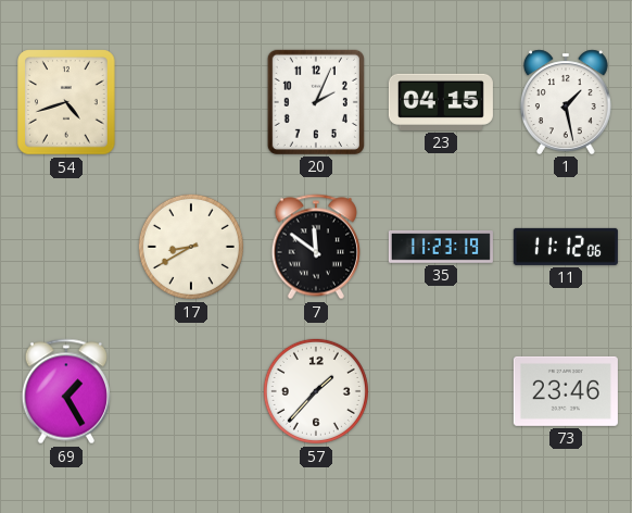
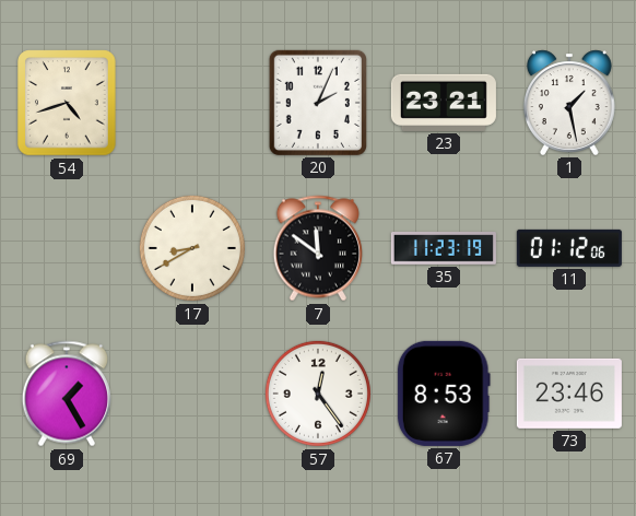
23: 04:15 -> 23:21 (444, 103)
11: 11:12 -> 01:12 (569, 248)
57: 1:37 -> 12:24 (318, 394)
67: none -> 8:53 (444, 394)
